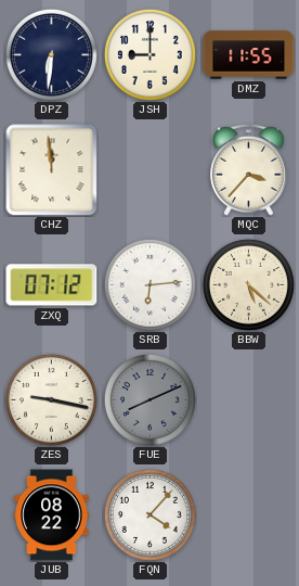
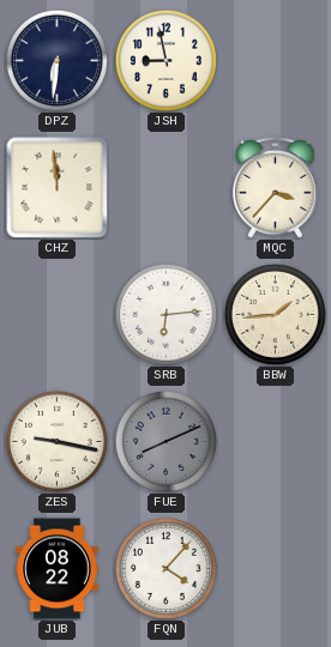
JSH: 9:00 -> 8:58 (165, 60)
DMZ: 11:55 -> none (249, 55)
ZXQ: 07:12 -> none (52, 285)
BBW: 5:22 -> 1:44 (275, 314)
